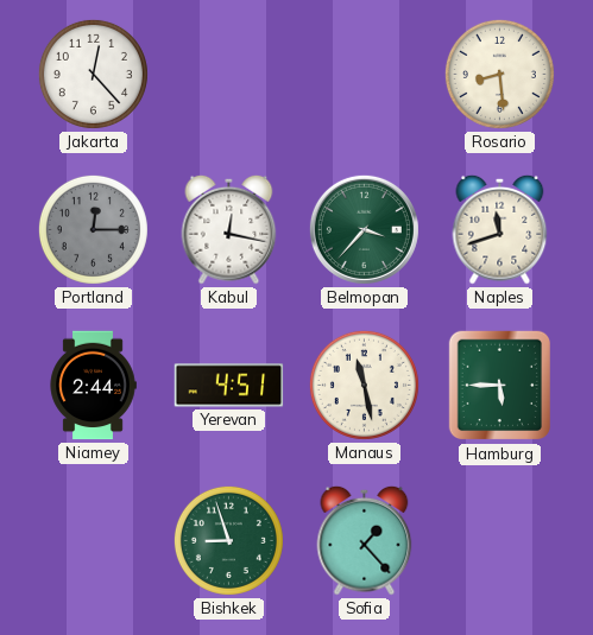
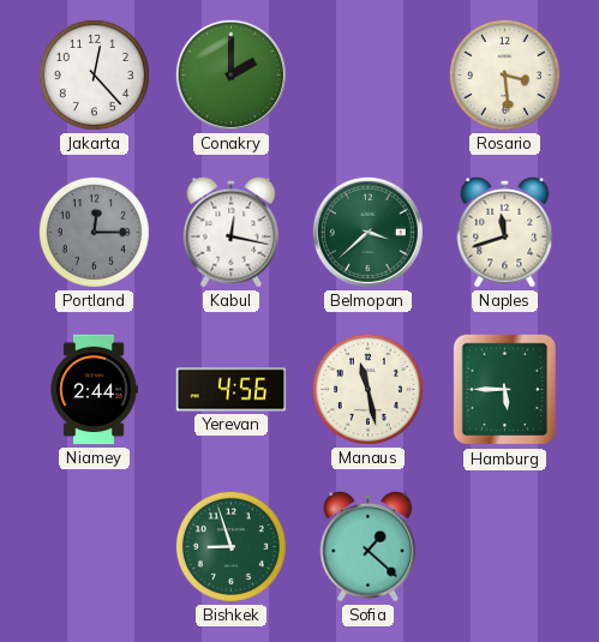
Conakry: none -> 2:00 (230, 74)
Rosario: 8:29 -> 3:29 (504, 74)
Belmopan: 3:37 -> 3:38 (367, 232)
Yerevan: 4:51 -> 4:56 (232, 390)
Sofia: 1:23 -> 1:22 (369, 546)
